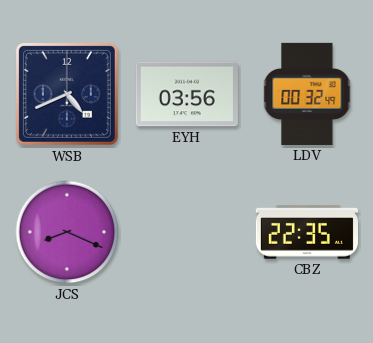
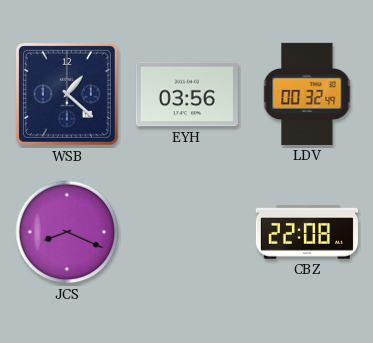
WSB: 4:41 -> 1:22 (67, 94)
CBZ: 22:35 -> 22:08 (307, 232)
